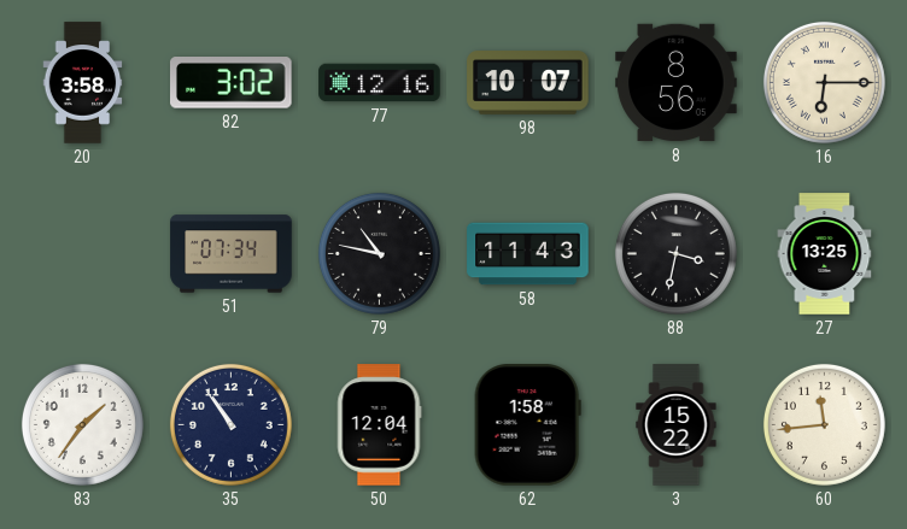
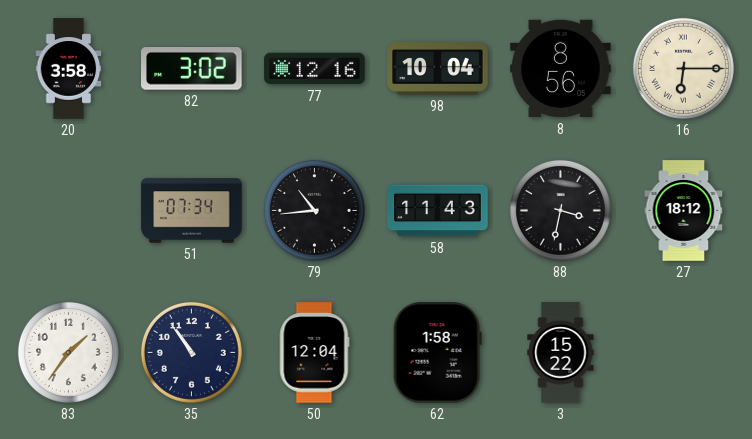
98: 10:07 -> 10:04 (438, 69)
79: 10:47 -> 10:44 (314, 210)
27: 13:25 -> 18:12 (684, 211)
60: 11:44 -> none (824, 424)
